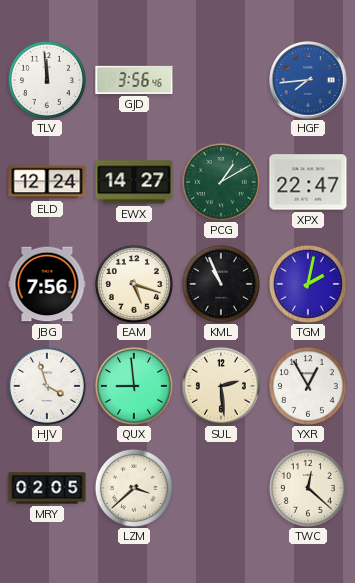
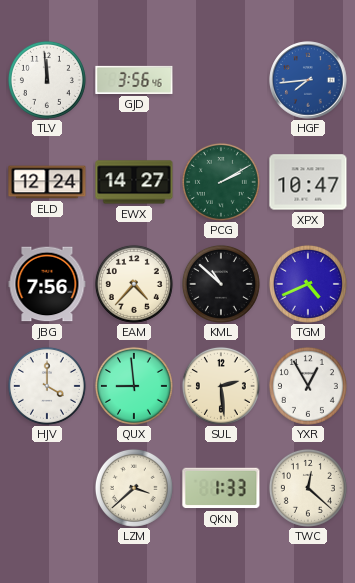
PCG: 1:10 -> 2:10 (221, 182)
XPX: 22:47 -> 10:47 (308, 182)
EAM: 5:18 -> 4:37 (134, 284)
KML: 10:56 -> 10:52 (221, 284)
TGM: 2:02 -> 4:41 (308, 284)
HJV: 3:57 -> 4:00 (47, 386)
MRY: 02:05 -> none (47, 488)
QKN: none -> 1:33 (221, 488)
